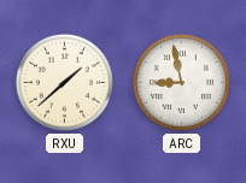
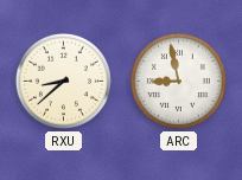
RXU: 1:38 -> 8:38 (63, 81)
